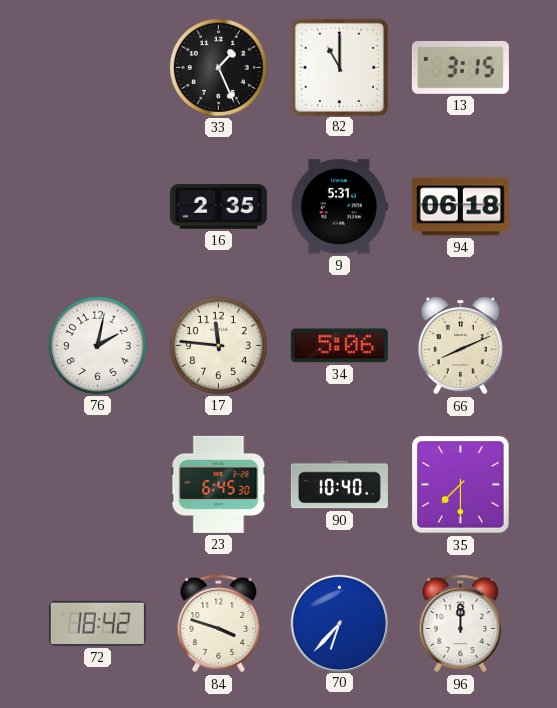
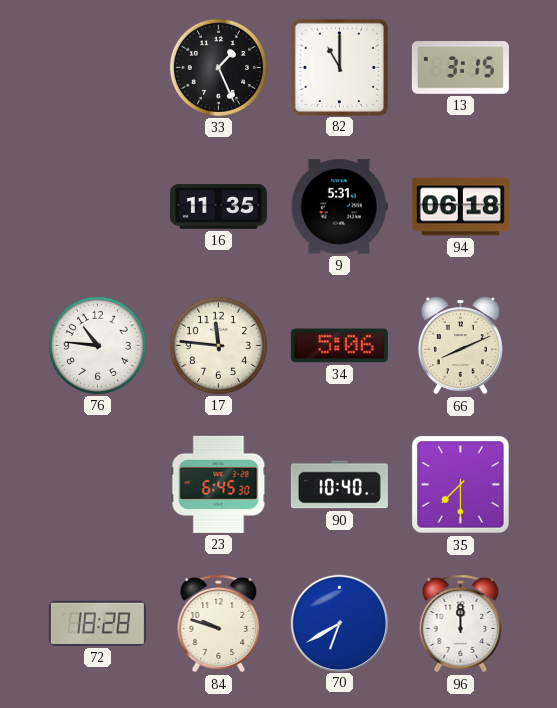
16: 2:35 -> 11:35 (218, 207)
76: 2:02 -> 10:46 (97, 345)
72: 18:42 -> 18:28 (97, 623)
84: 3:48 -> 9:48 (219, 624)
70: 6:37 -> 6:40 (339, 623)
